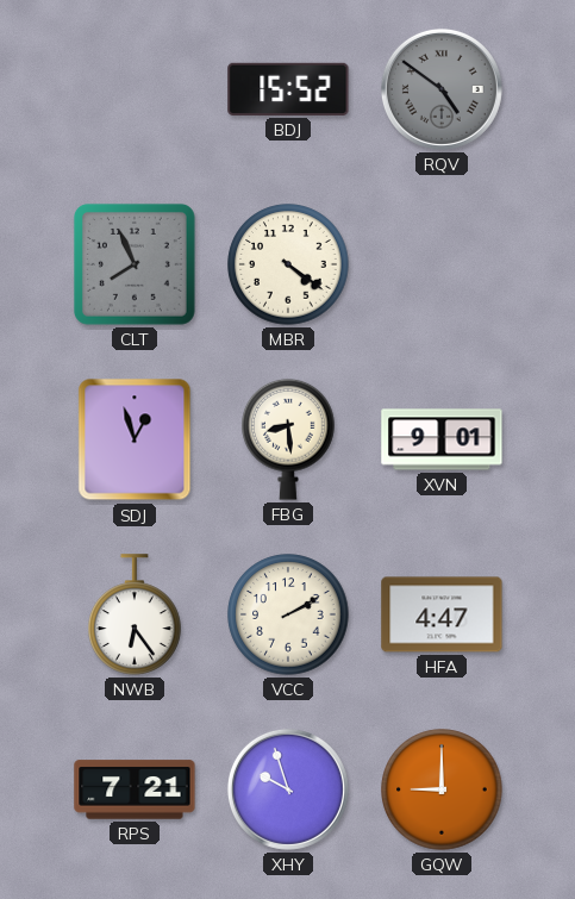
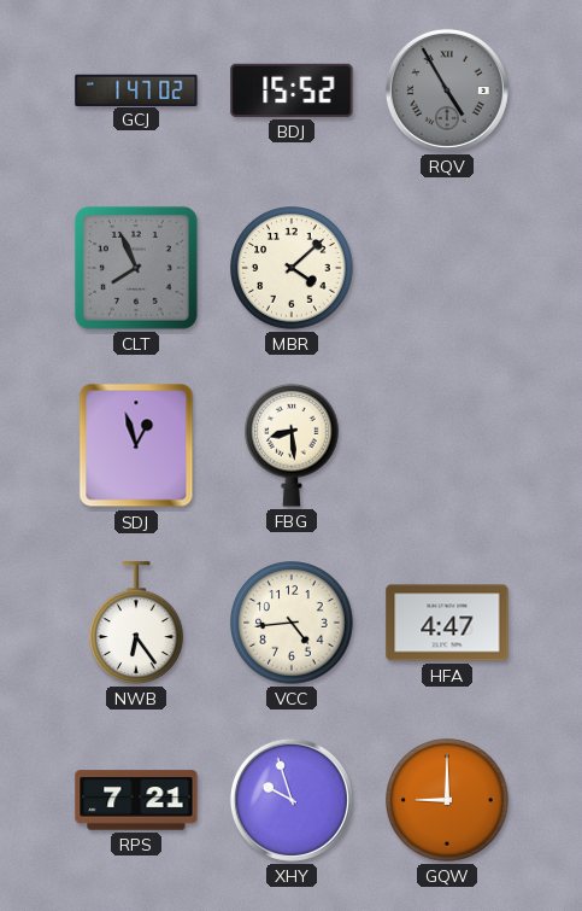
GCJ: none -> 1:47 (136, 89)
RQV: 4:51 -> 4:55 (447, 90)
MBR: 4:21 -> 4:08 (292, 268)
XVN: 9:01 -> none (442, 439)
VCC: 2:10 -> 4:44 (292, 623)
